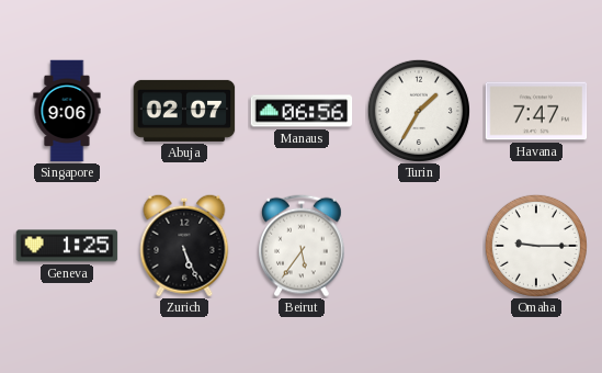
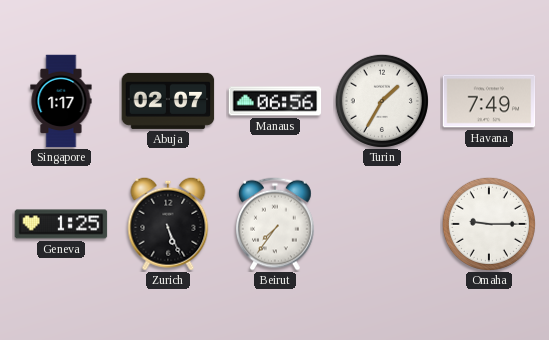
Singapore: 9:06 -> 1:17 (61, 101)
Havana: 7:47 -> 7:49 (489, 101)
Beirut: 5:36 -> 7:36 (276, 224)
